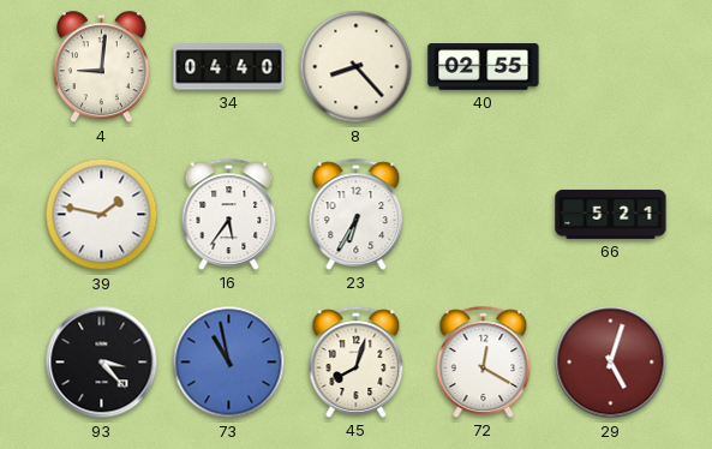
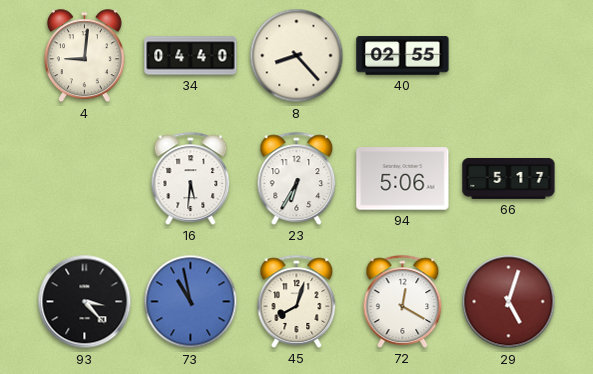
39: 1:47 -> none (102, 215)
16: 5:36 -> 5:31 (191, 178)
94: none -> 5:06 (403, 179)
66: 5:21 -> 5:17 (509, 179)
